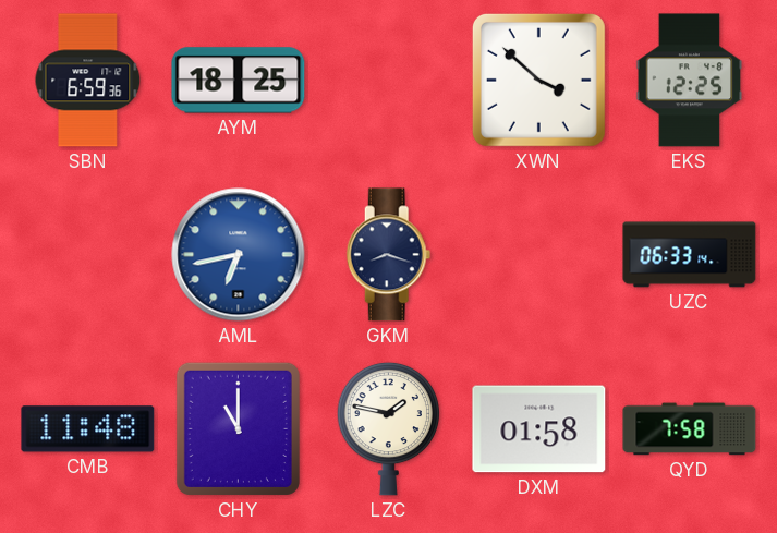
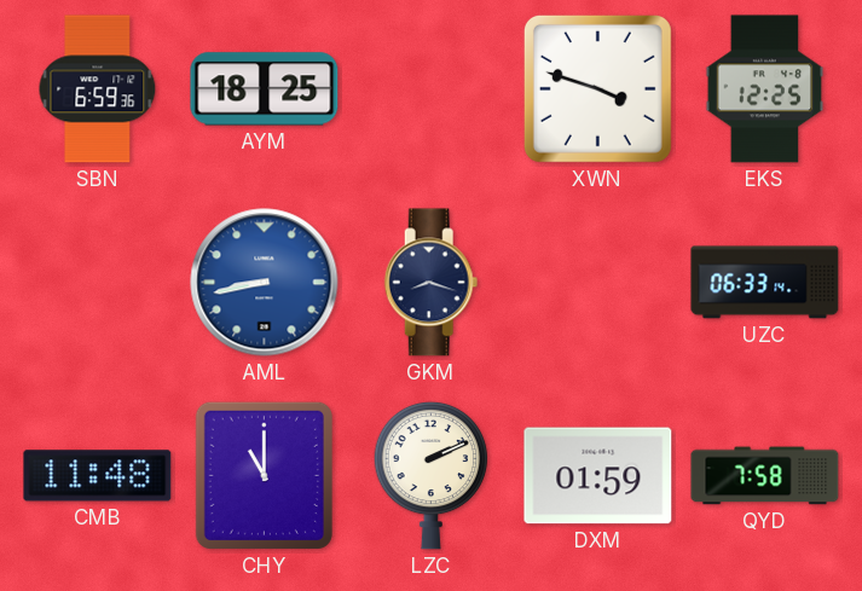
XWN: 3:52 -> 3:48 (597, 88)
AML: 6:43 -> 8:43 (265, 283)
LZC: 1:47 -> 2:11 (432, 475)
DXM: 01:58 -> 01:59 (598, 476)
